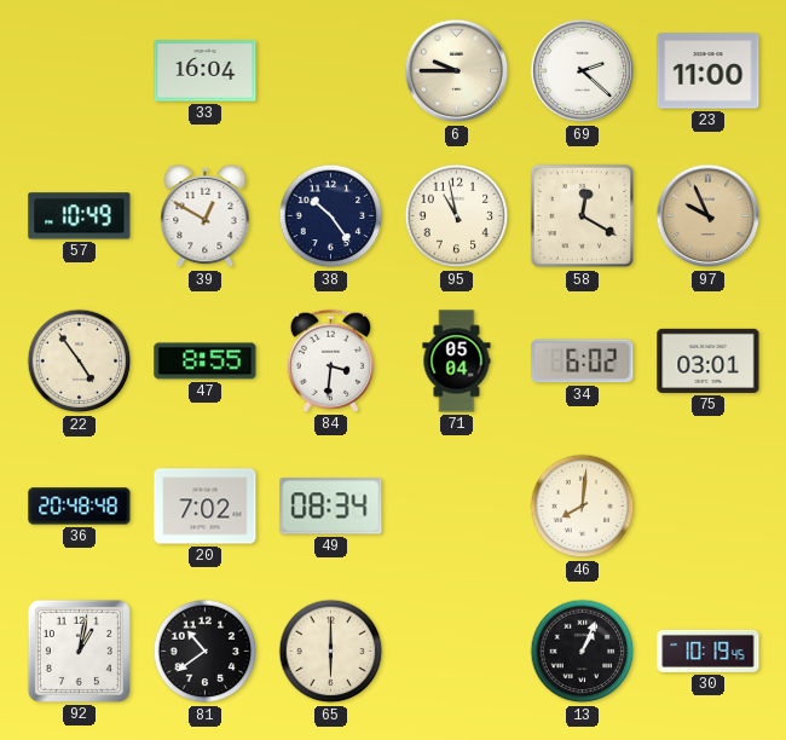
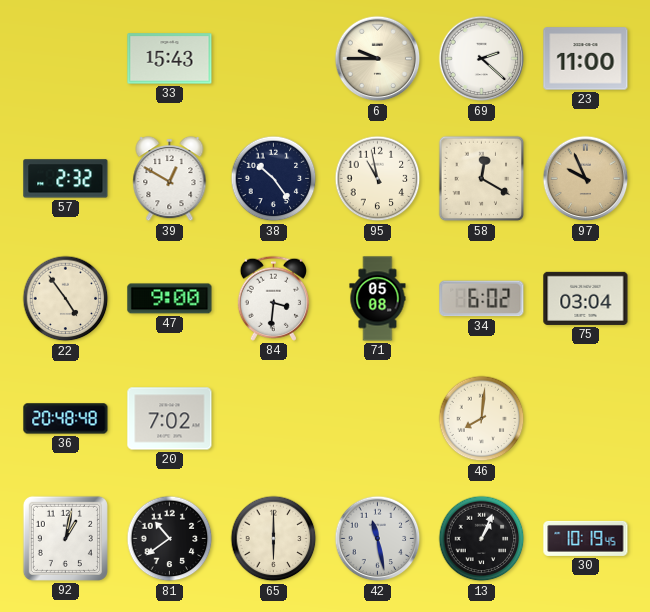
33: 16:04 -> 15:43 (170, 59)
57: 10:49 -> 2:32 (66, 179)
47: 8:55 -> 9:00 (170, 299)
71: 05:04 -> 05:08 (378, 299)
75: 03:01 -> 03:04 (586, 298)
49: 08:34 -> none (331, 507)
42: none -> 11:28 (378, 539)
